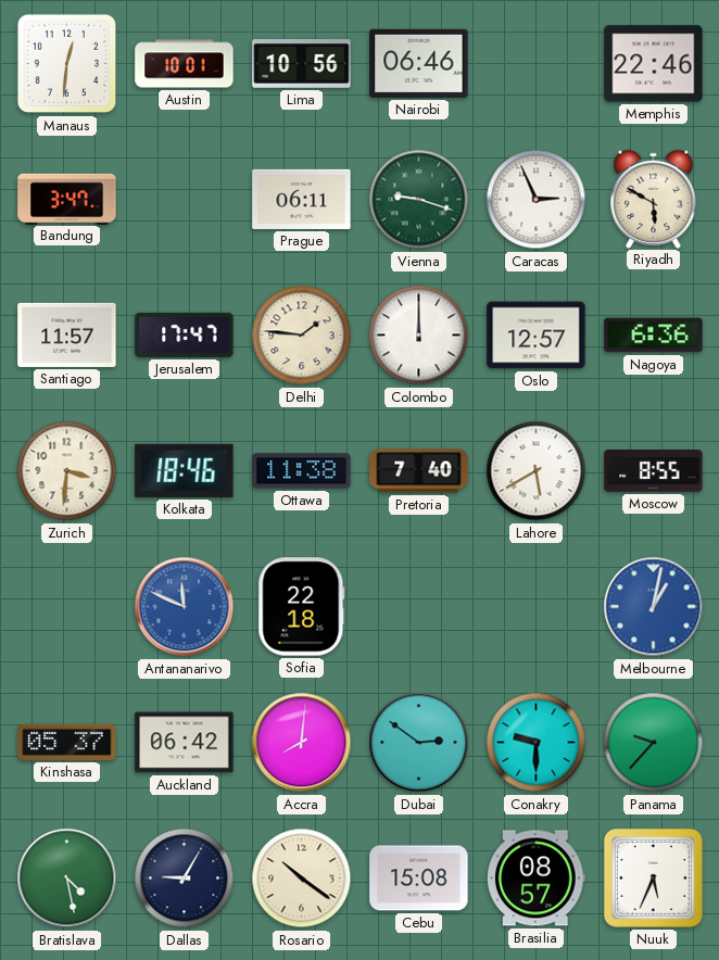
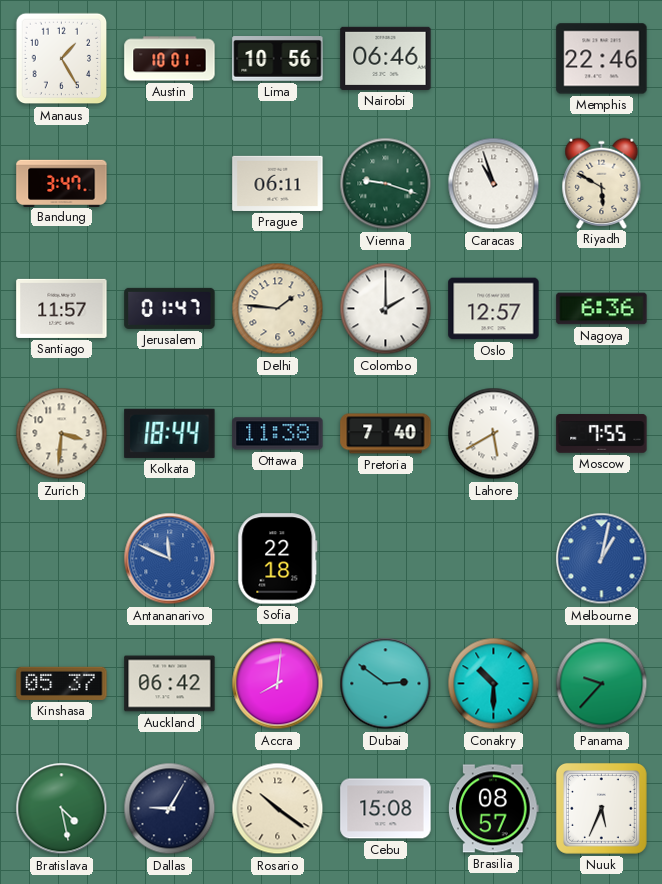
Manaus: 12:31 -> 1:25 (62, 59)
Caracas: 2:56 -> 10:57 (494, 184)
Jerusalem: 17:47 -> 01:47 (170, 308)
Colombo: 12:00 -> 2:00 (386, 309)
Kolkata: 18:46 -> 18:44 (170, 433)
Moscow: 8:55 -> 7:55 (602, 434)
Conakry: 9:30 -> 10:30 (494, 684)
